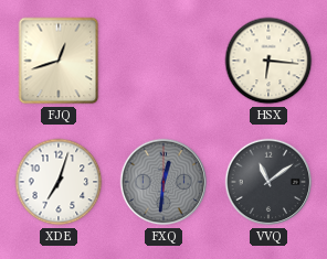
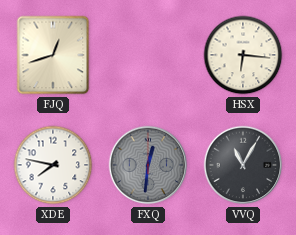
XDE: 7:03 -> 7:47 (53, 165)
VVQ: 11:09 -> 11:05 (243, 165)
